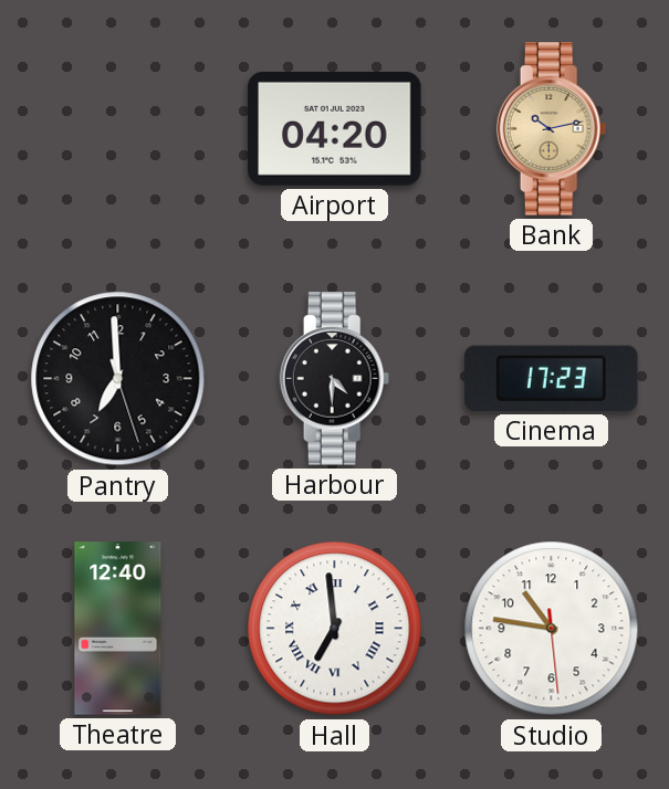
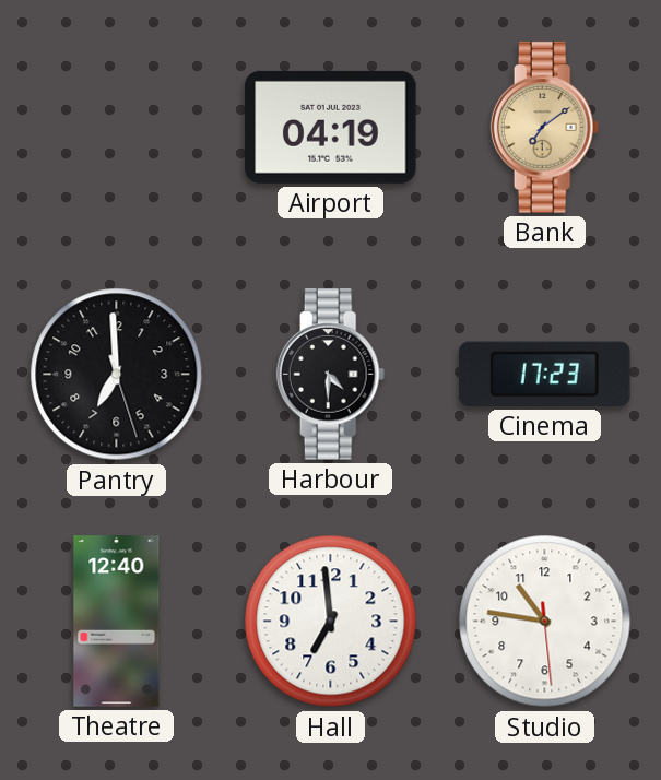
Airport: 04:20 -> 04:19 (331, 127)
Bank: 10:13 -> 7:09 (545, 128)
Hall numerals: Roman -> Arabic (331, 622)
